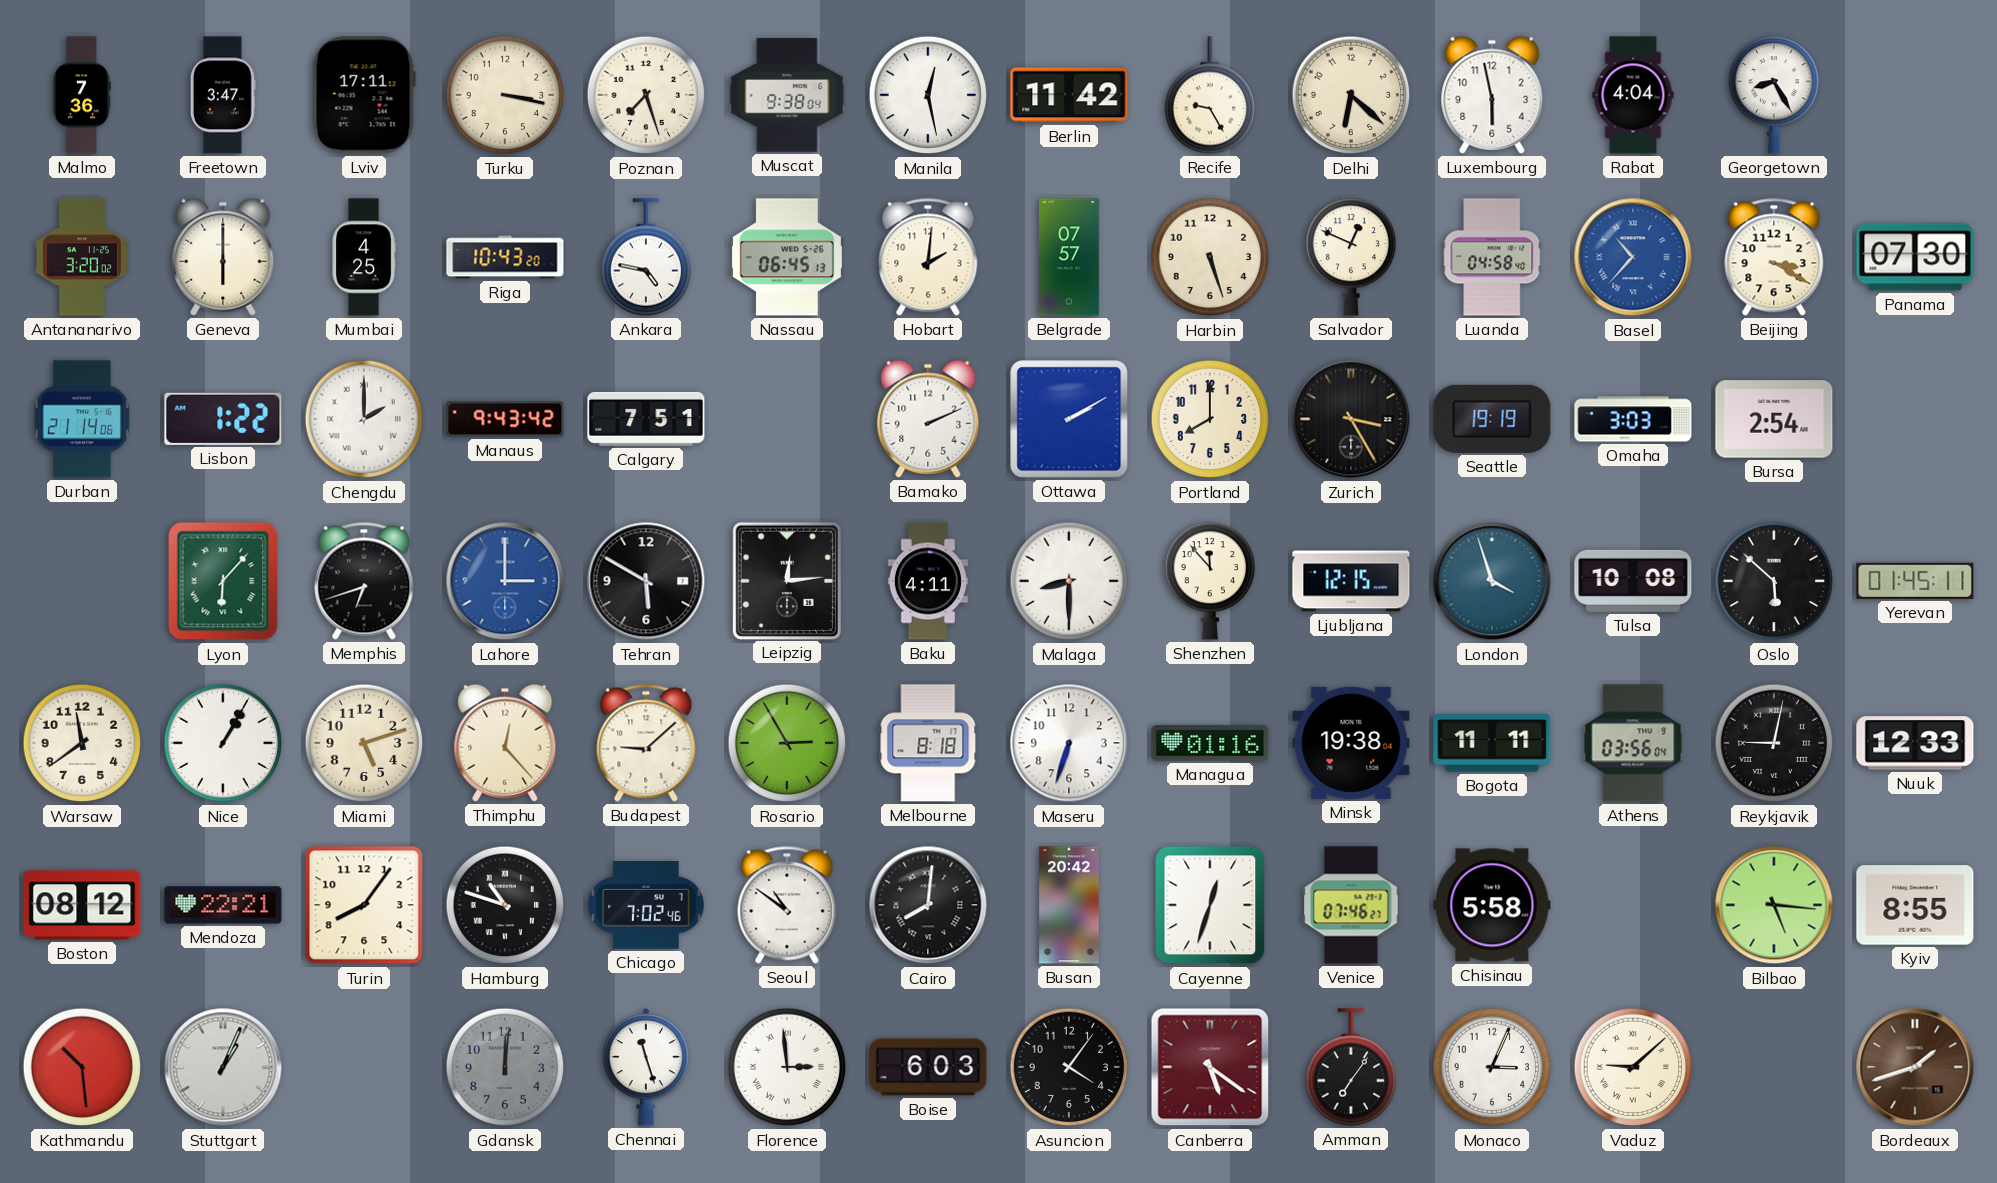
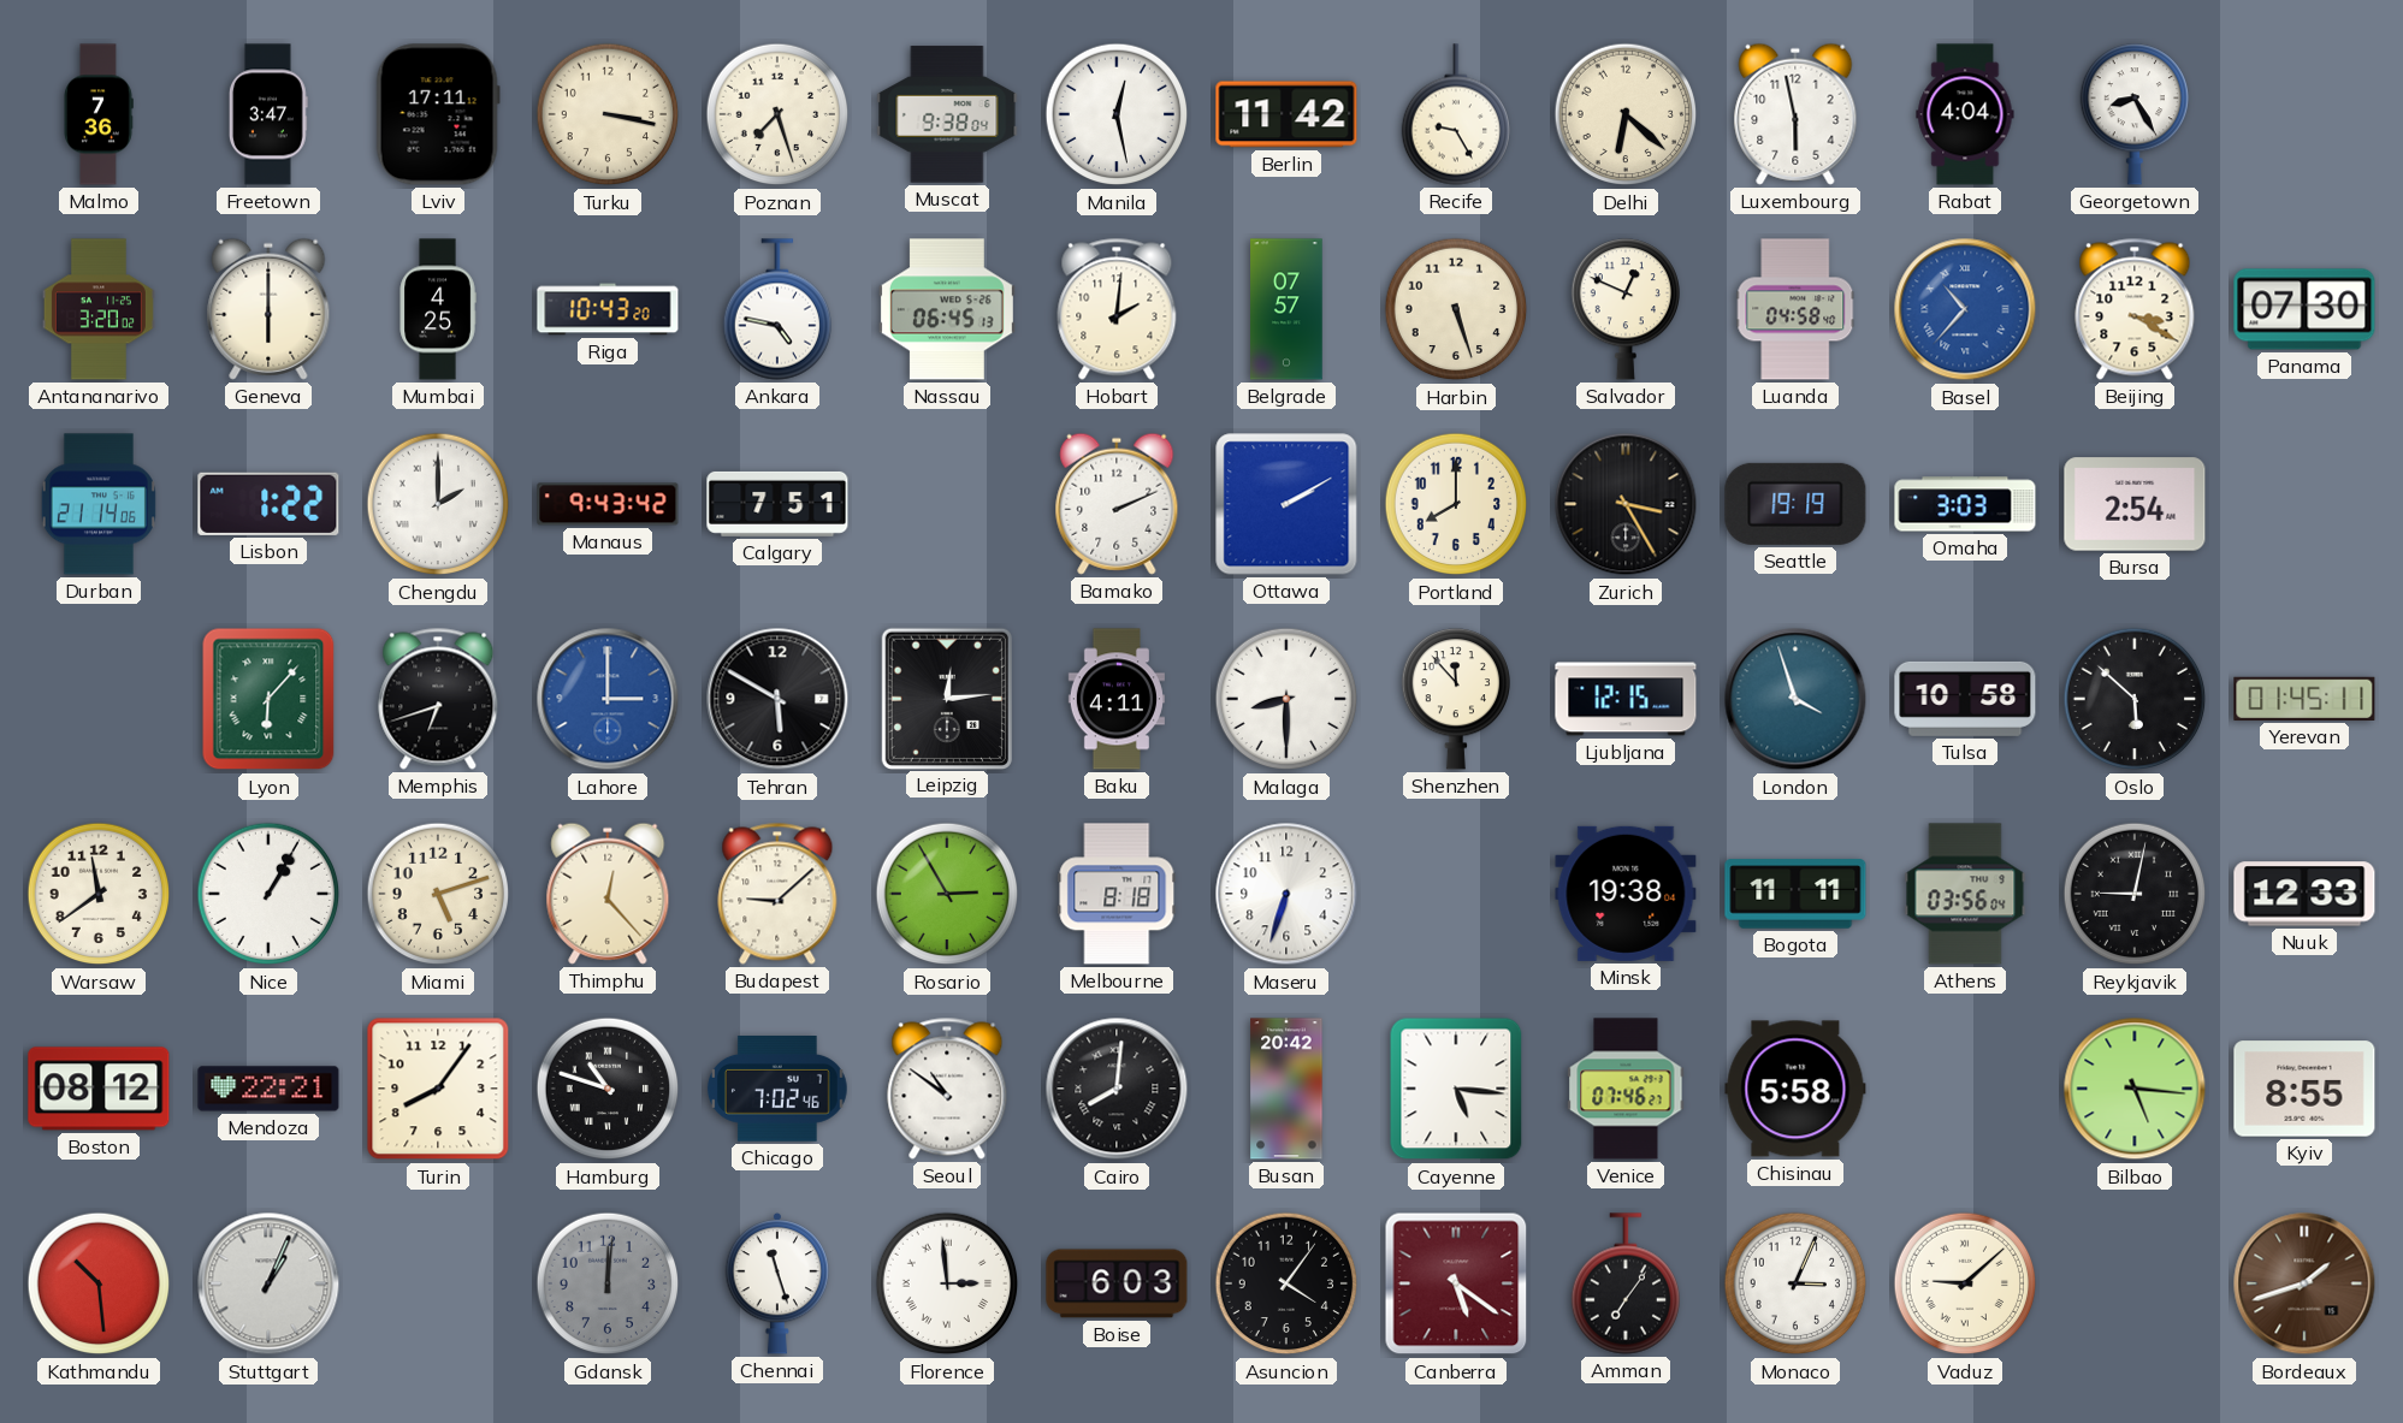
Tulsa: 10:08 -> 10:58 (1965, 699)
Managua: 01:16 -> none (1210, 743)
Cayenne: 12:33 -> 5:16 (1456, 1089)
